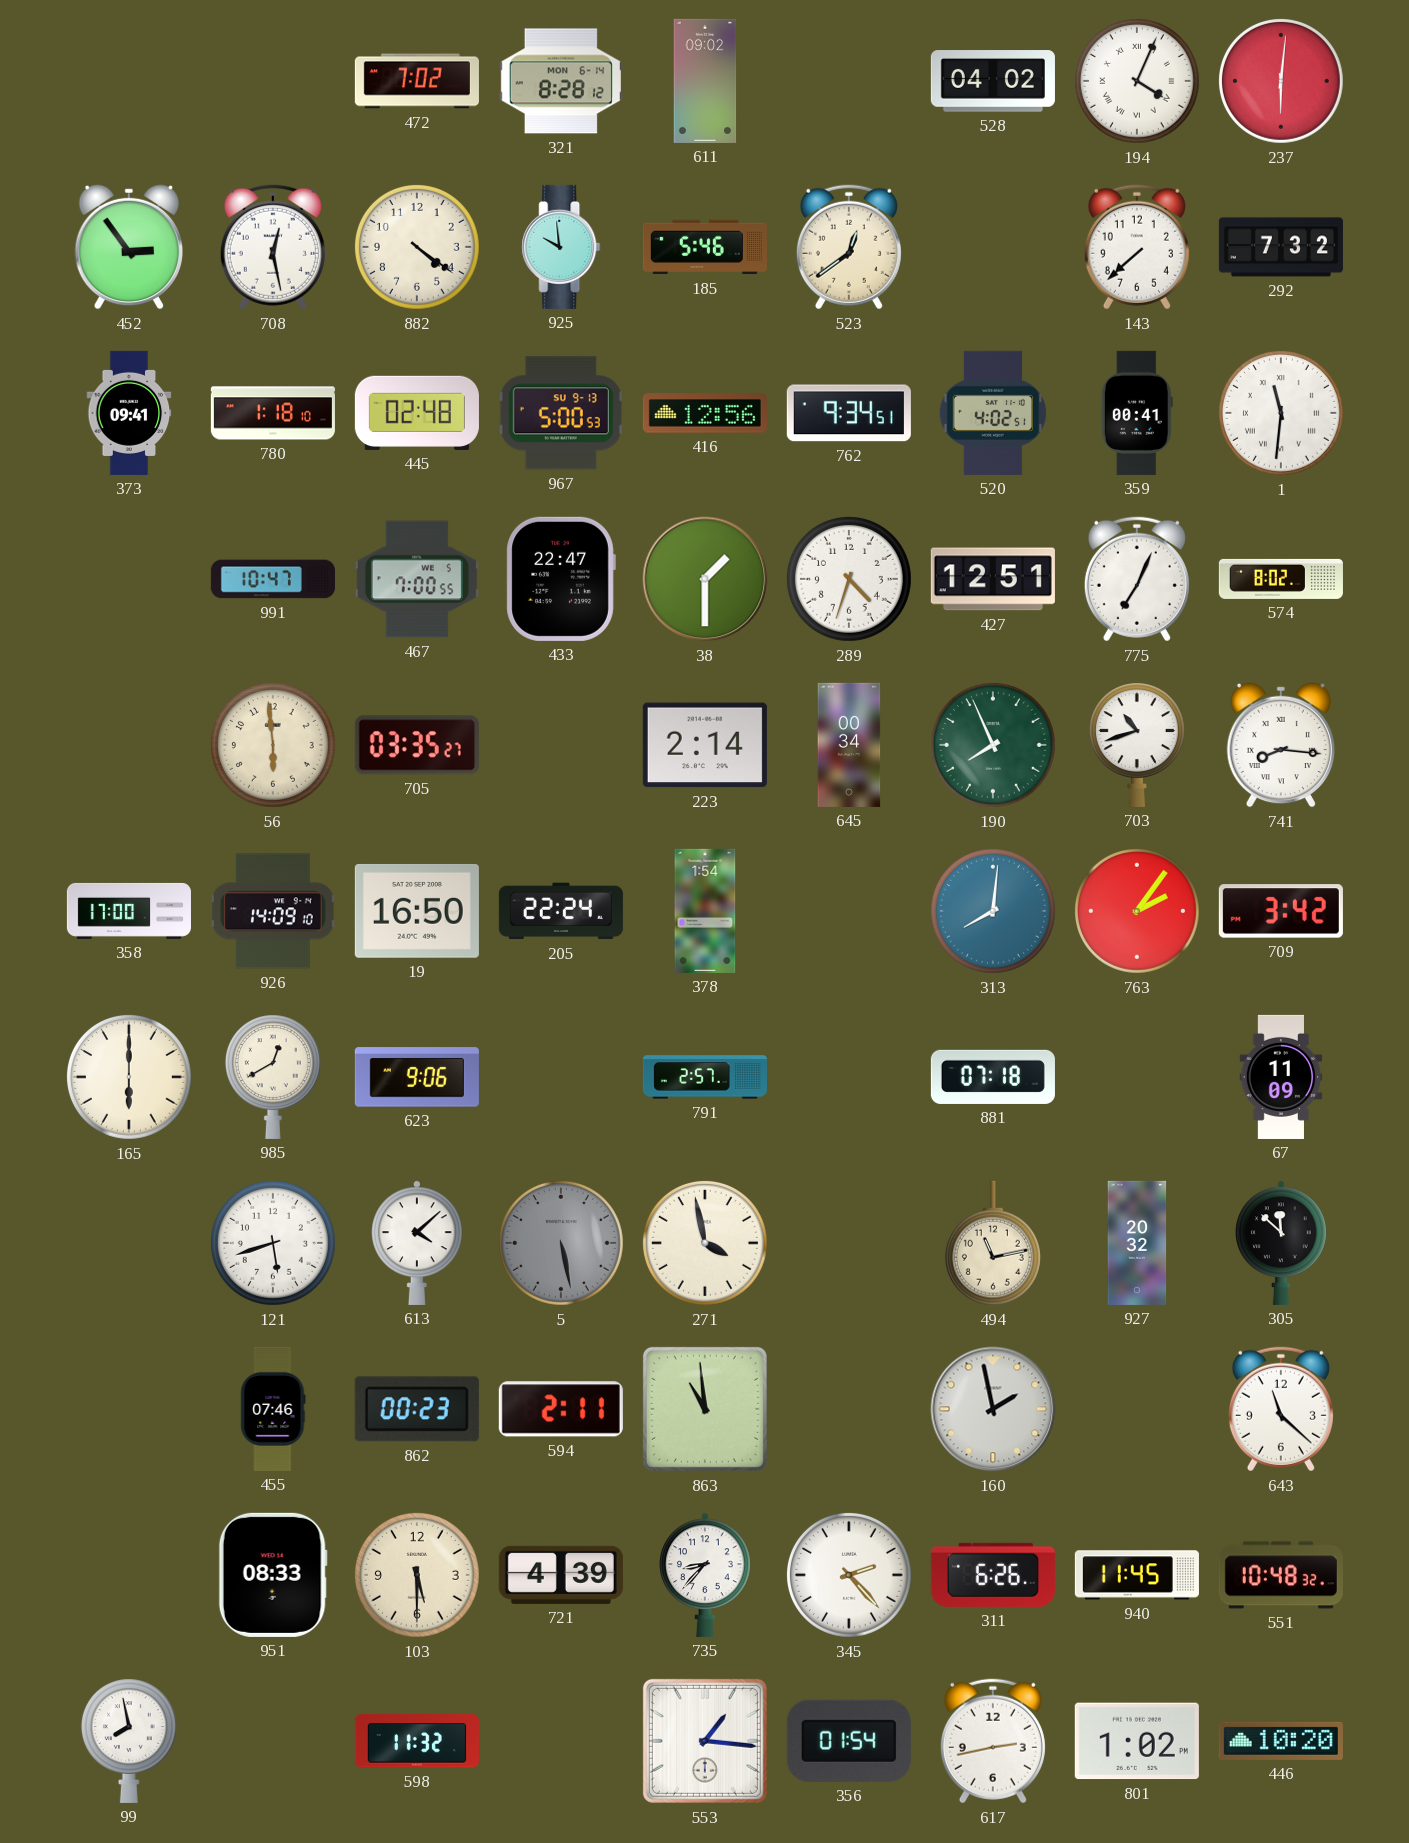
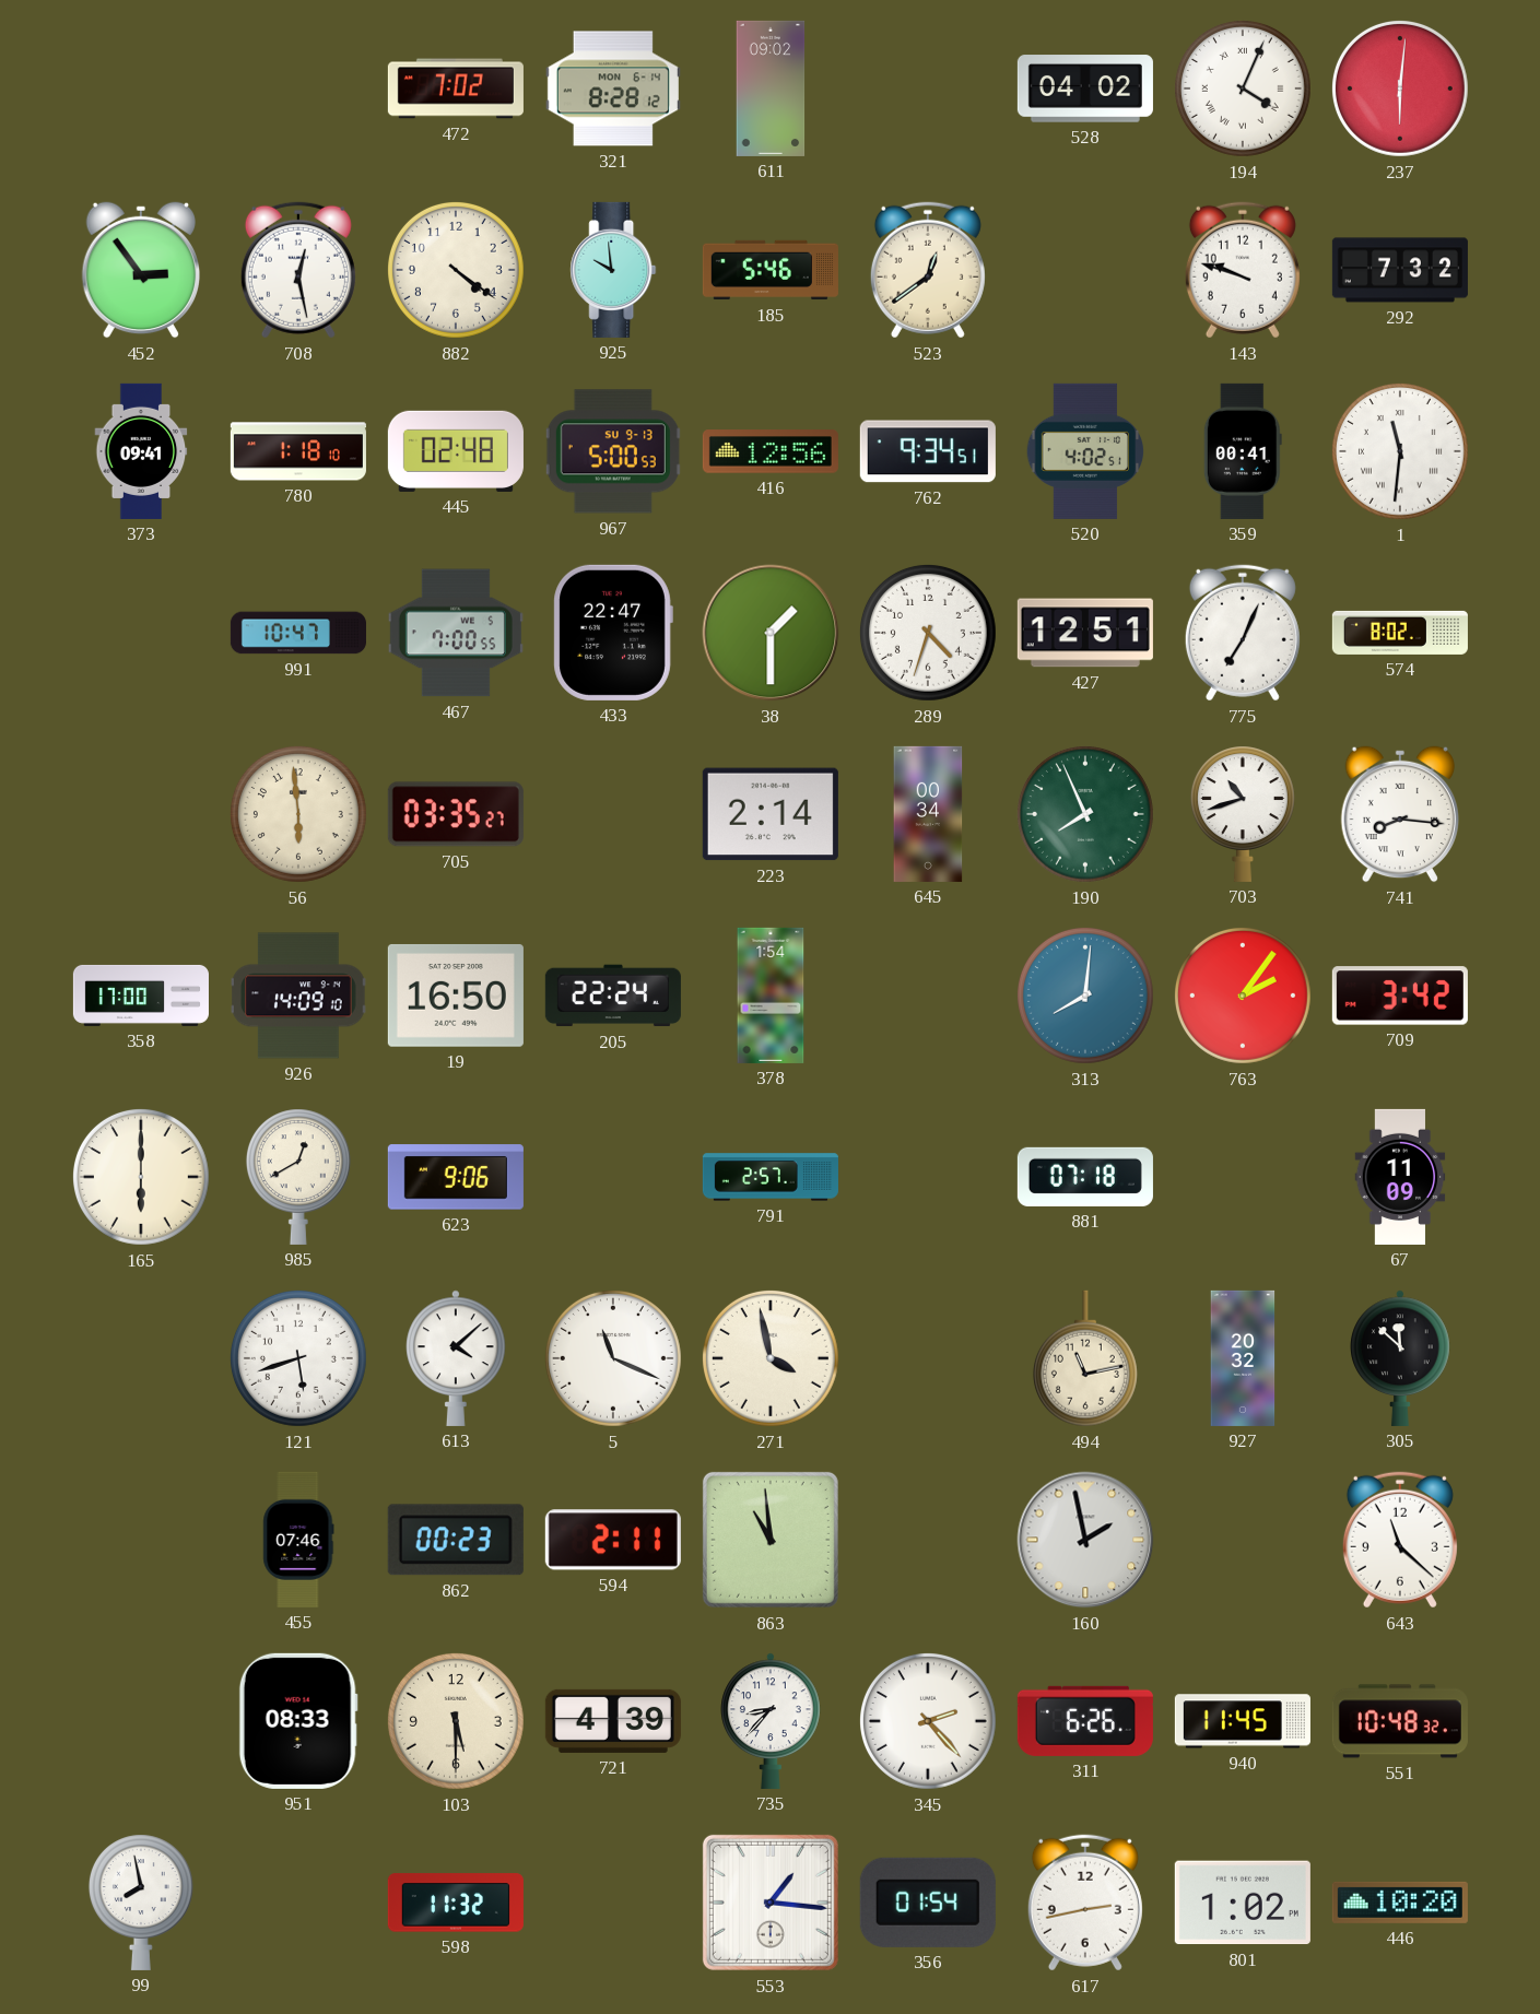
143: 7:38 -> 9:48 (1243, 270)
5: 5:28 -> 11:19 (613, 1358)
5 dial: grey -> white (613, 1358)
